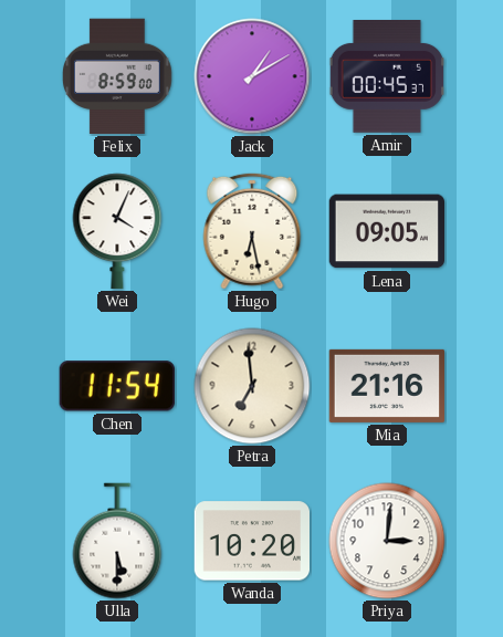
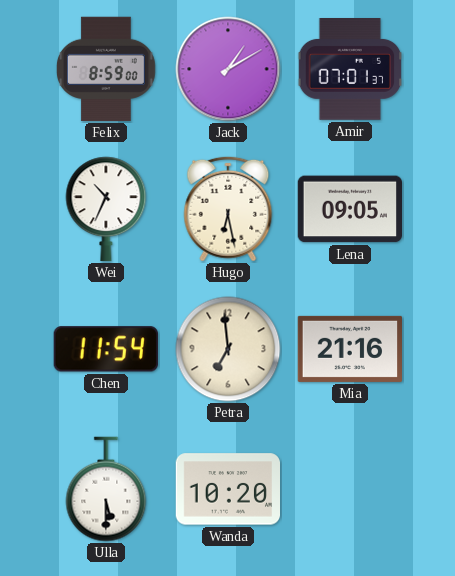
Amir: 00:45 -> 07:01 (350, 70)
Wei: 4:04 -> 10:34 (106, 209)
Priya: 3:01 -> none (387, 541)
